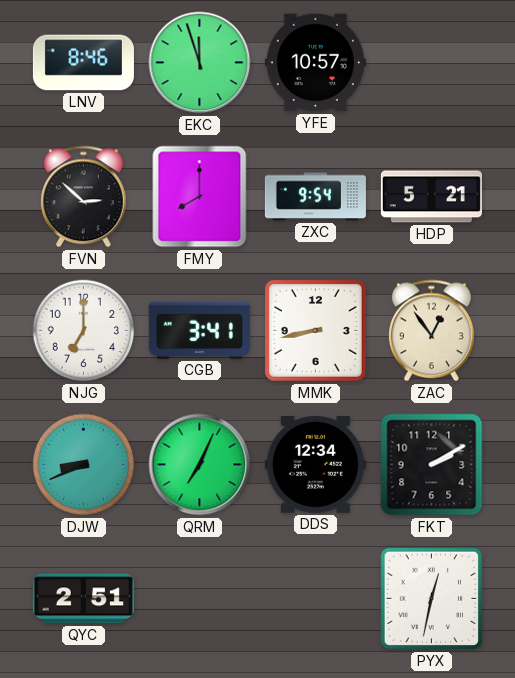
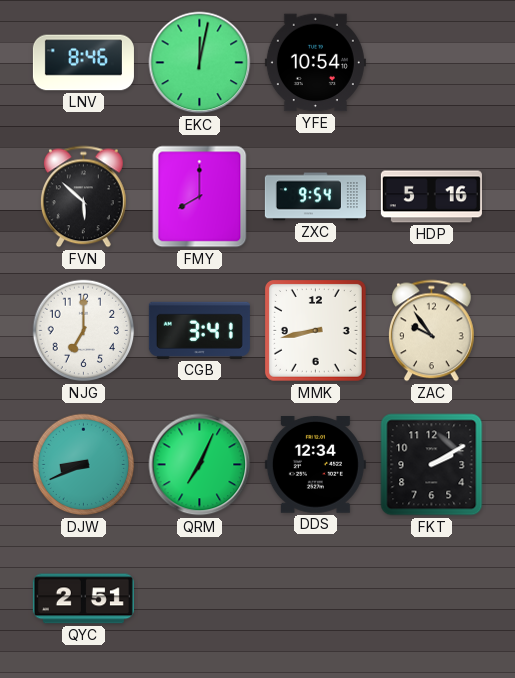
EKC: 11:57 -> 12:02 (200, 63)
YFE: 10:57 -> 10:54 (315, 63)
FVN: 2:52 -> 5:52 (83, 197)
HDP: 5:21 -> 5:16 (431, 197)
ZAC: 12:54 -> 9:54 (431, 331)
PYX: 12:32 -> none (432, 599)
